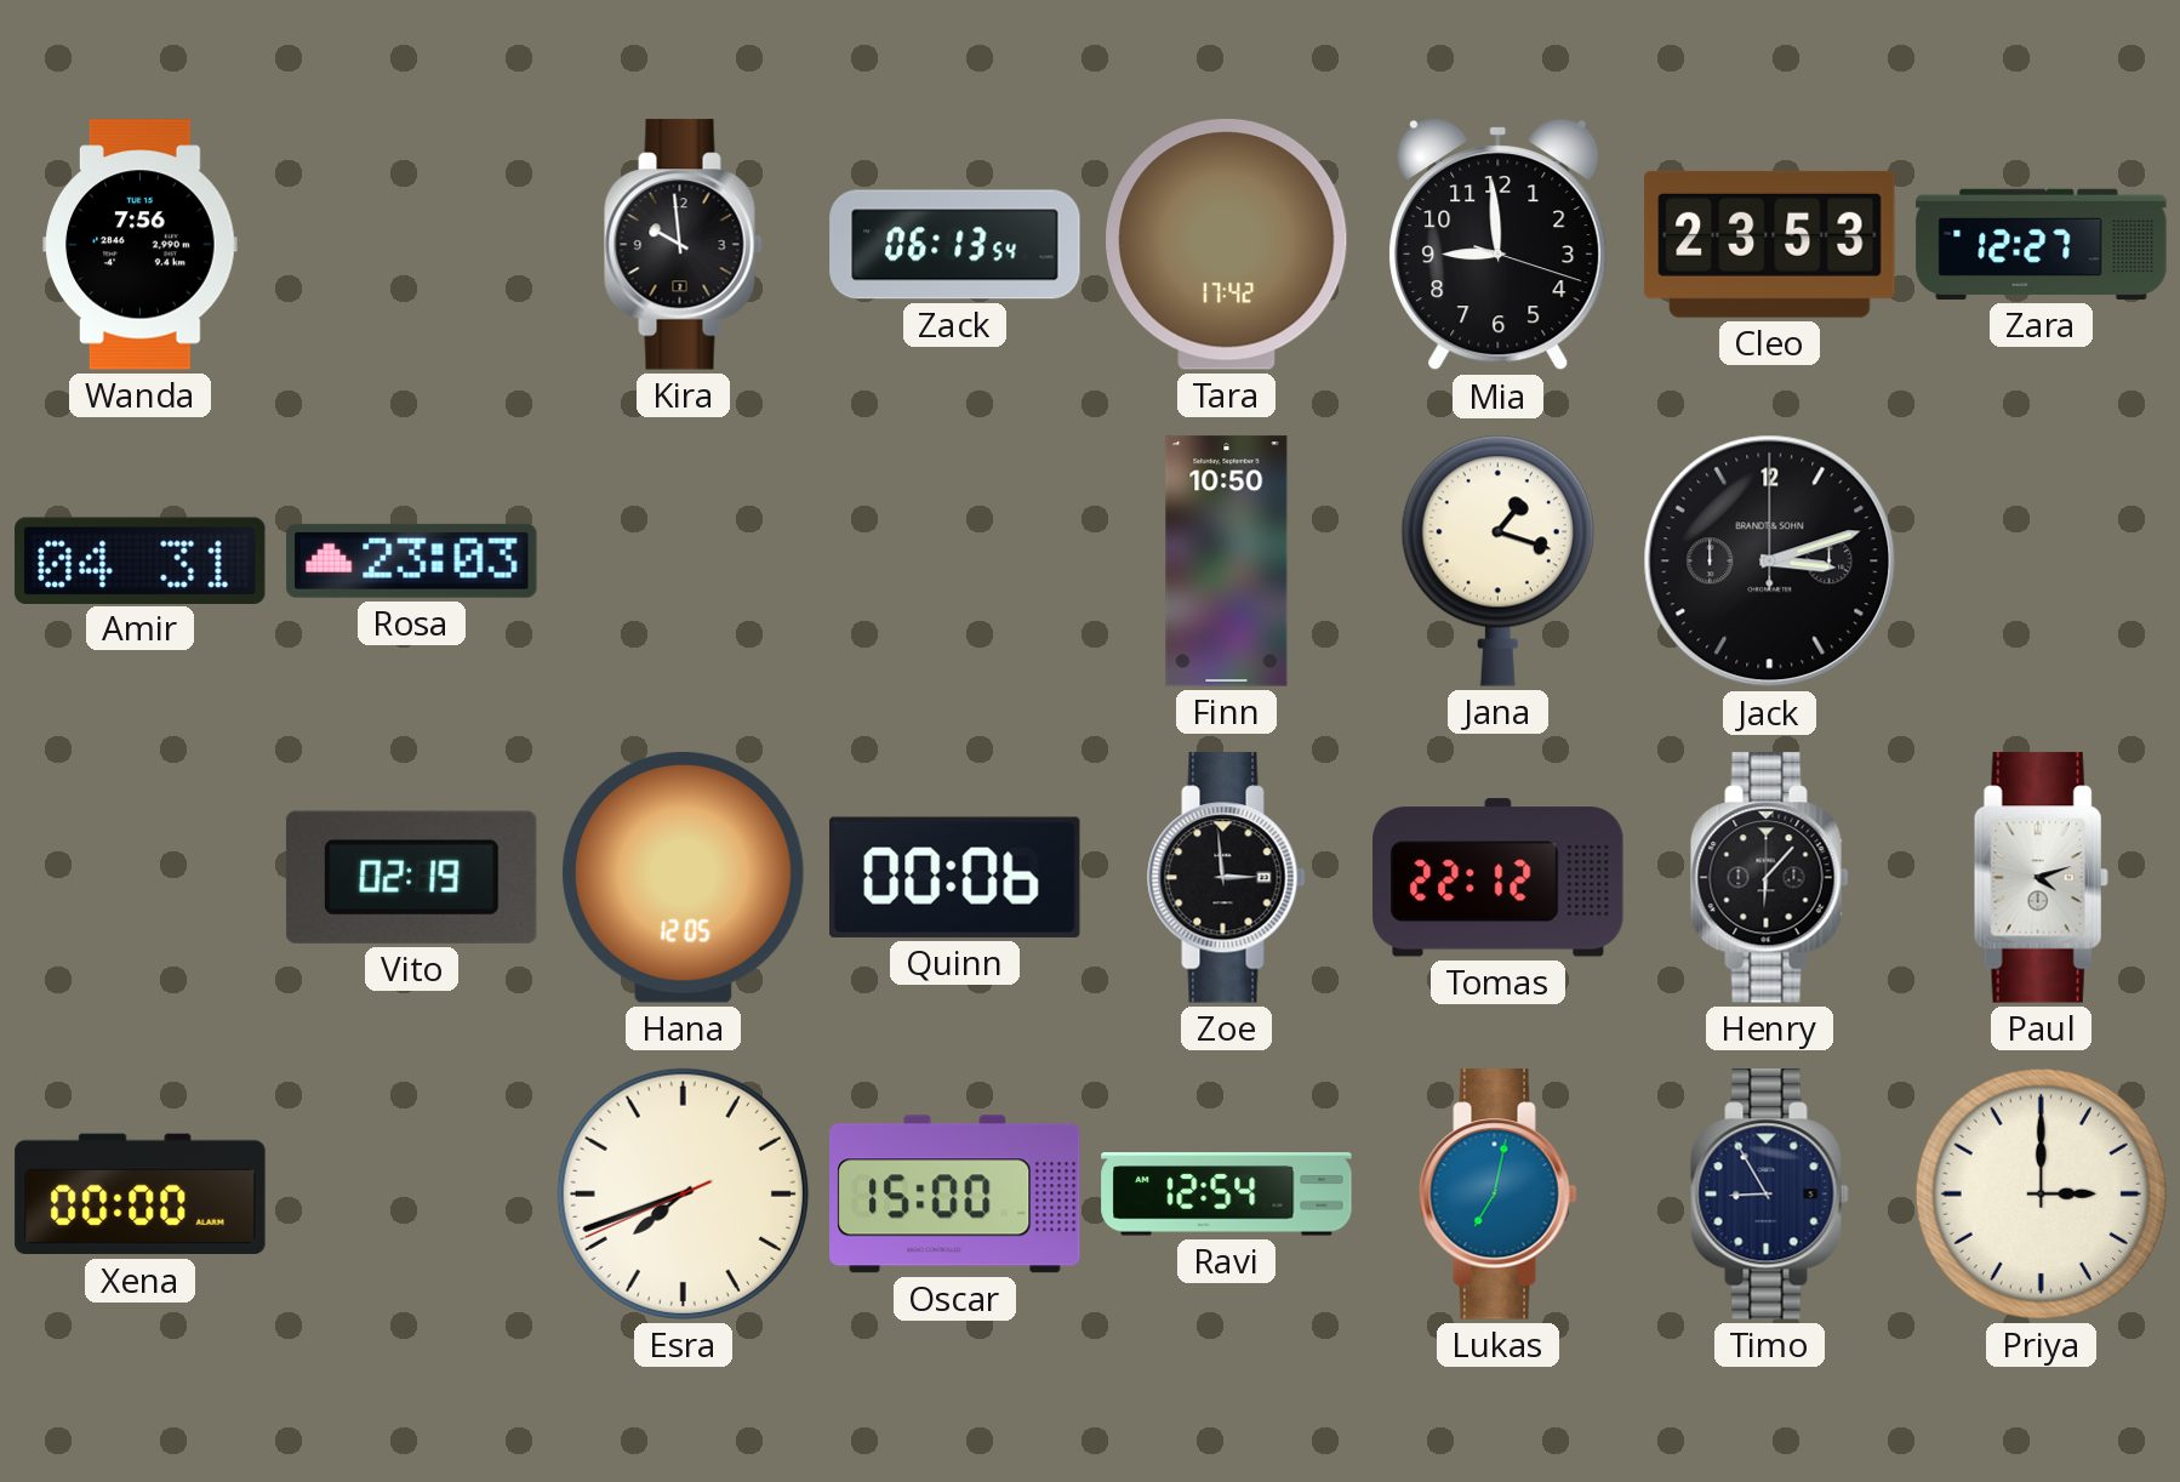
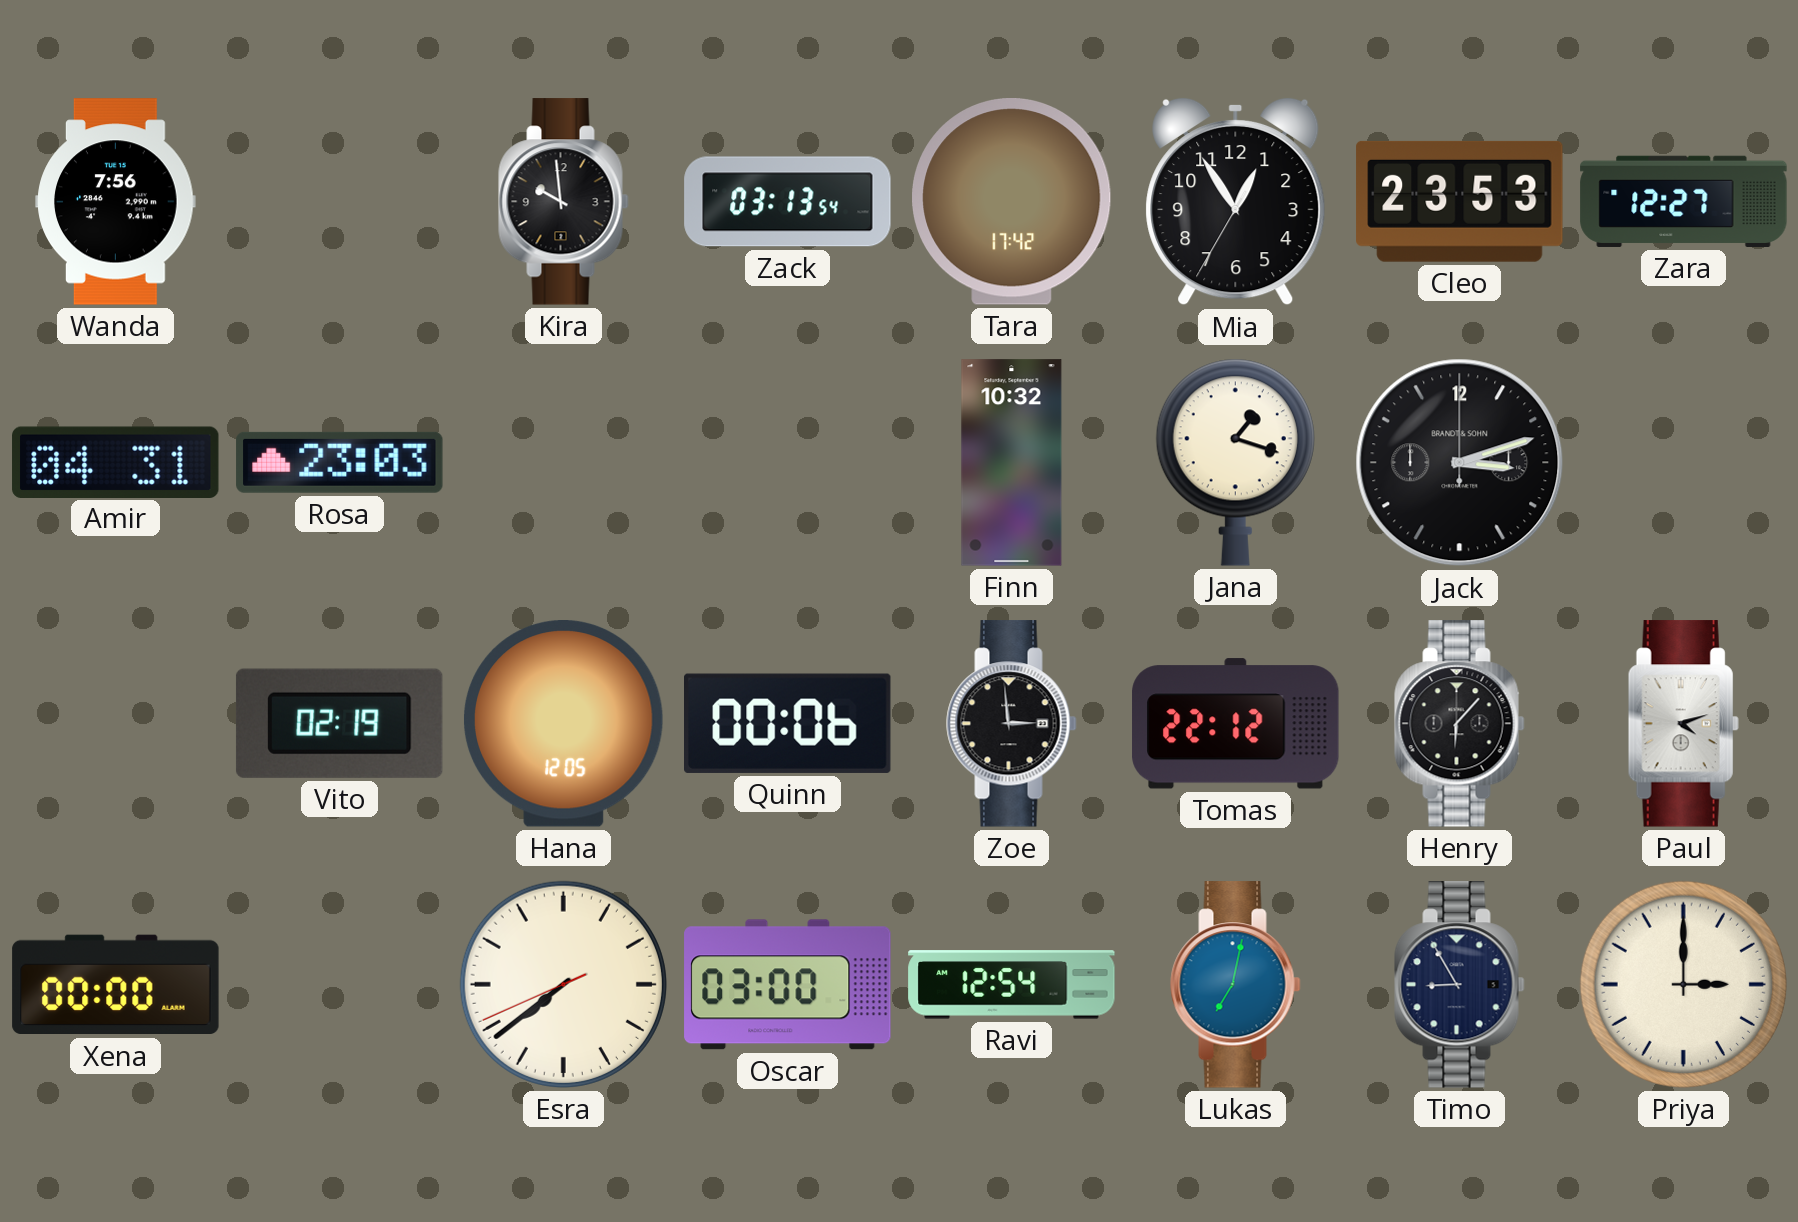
Zack: 06:13 -> 03:13 (788, 202)
Mia: 8:59 -> 12:54 (1236, 202)
Finn: 10:50 -> 10:32 (1012, 463)
Esra: 7:41 -> 7:38 (563, 984)
Oscar: 15:00 -> 03:00 (788, 985)
